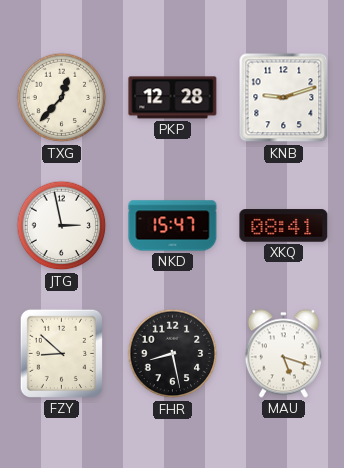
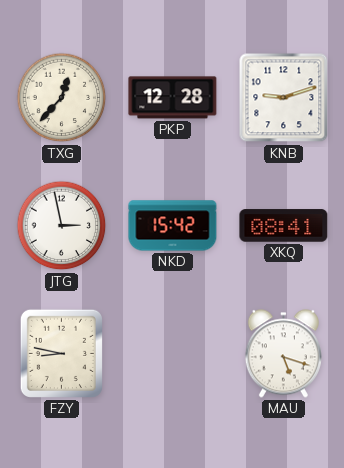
NKD: 15:47 -> 15:42 (173, 226)
FZY: 8:52 -> 8:47 (61, 353)
FHR: 8:28 -> none (173, 354)
